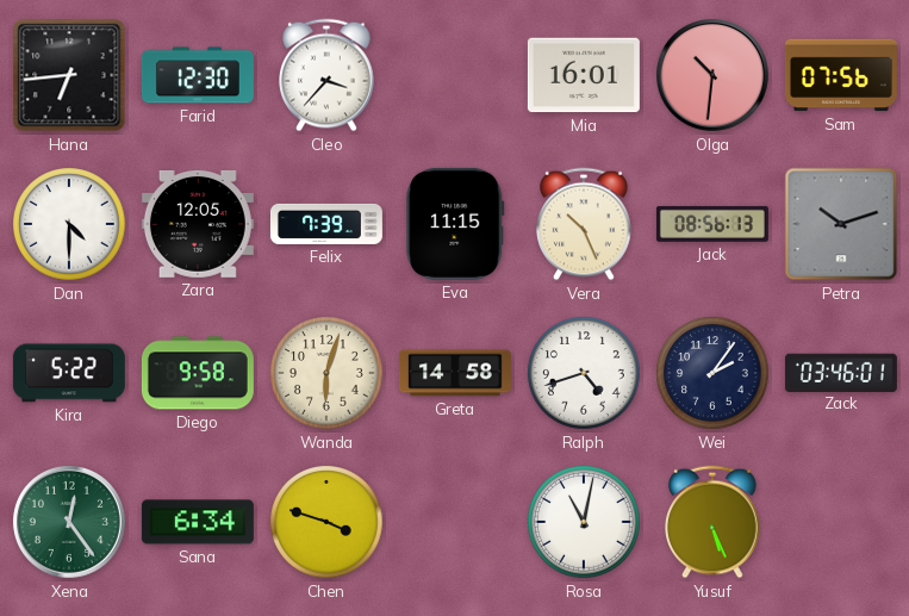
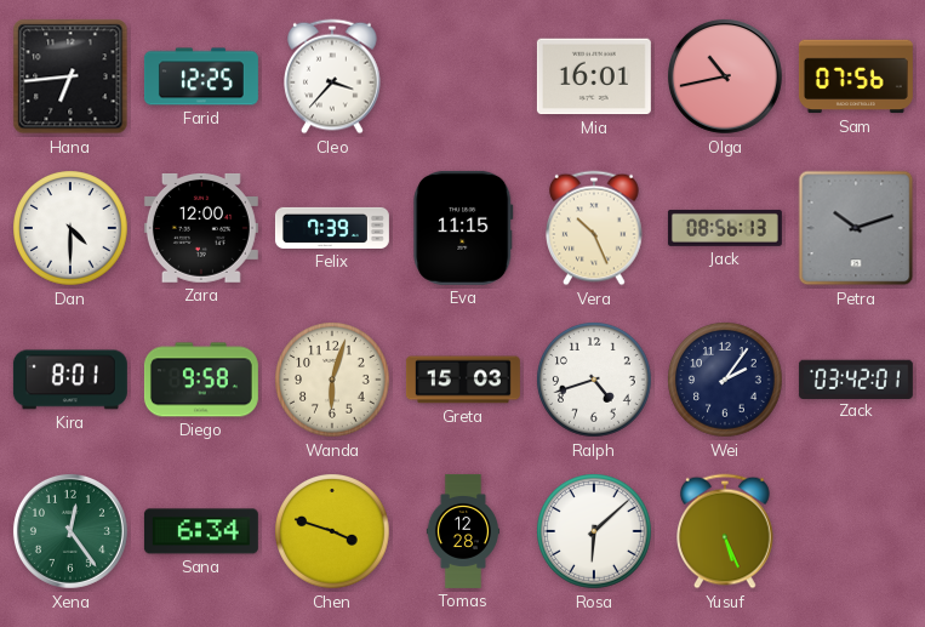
Farid: 12:30 -> 12:25 (201, 76)
Olga: 10:31 -> 10:43 (725, 76)
Zara: 12:05 -> 12:00 (201, 228)
Kira: 5:22 -> 8:01 (70, 380)
Greta: 14:58 -> 15:03 (463, 380)
Zack: 03:46 -> 03:42 (856, 378)
Tomas: none -> 12:28 (462, 531)
Rosa: 11:02 -> 6:08 (594, 531)
